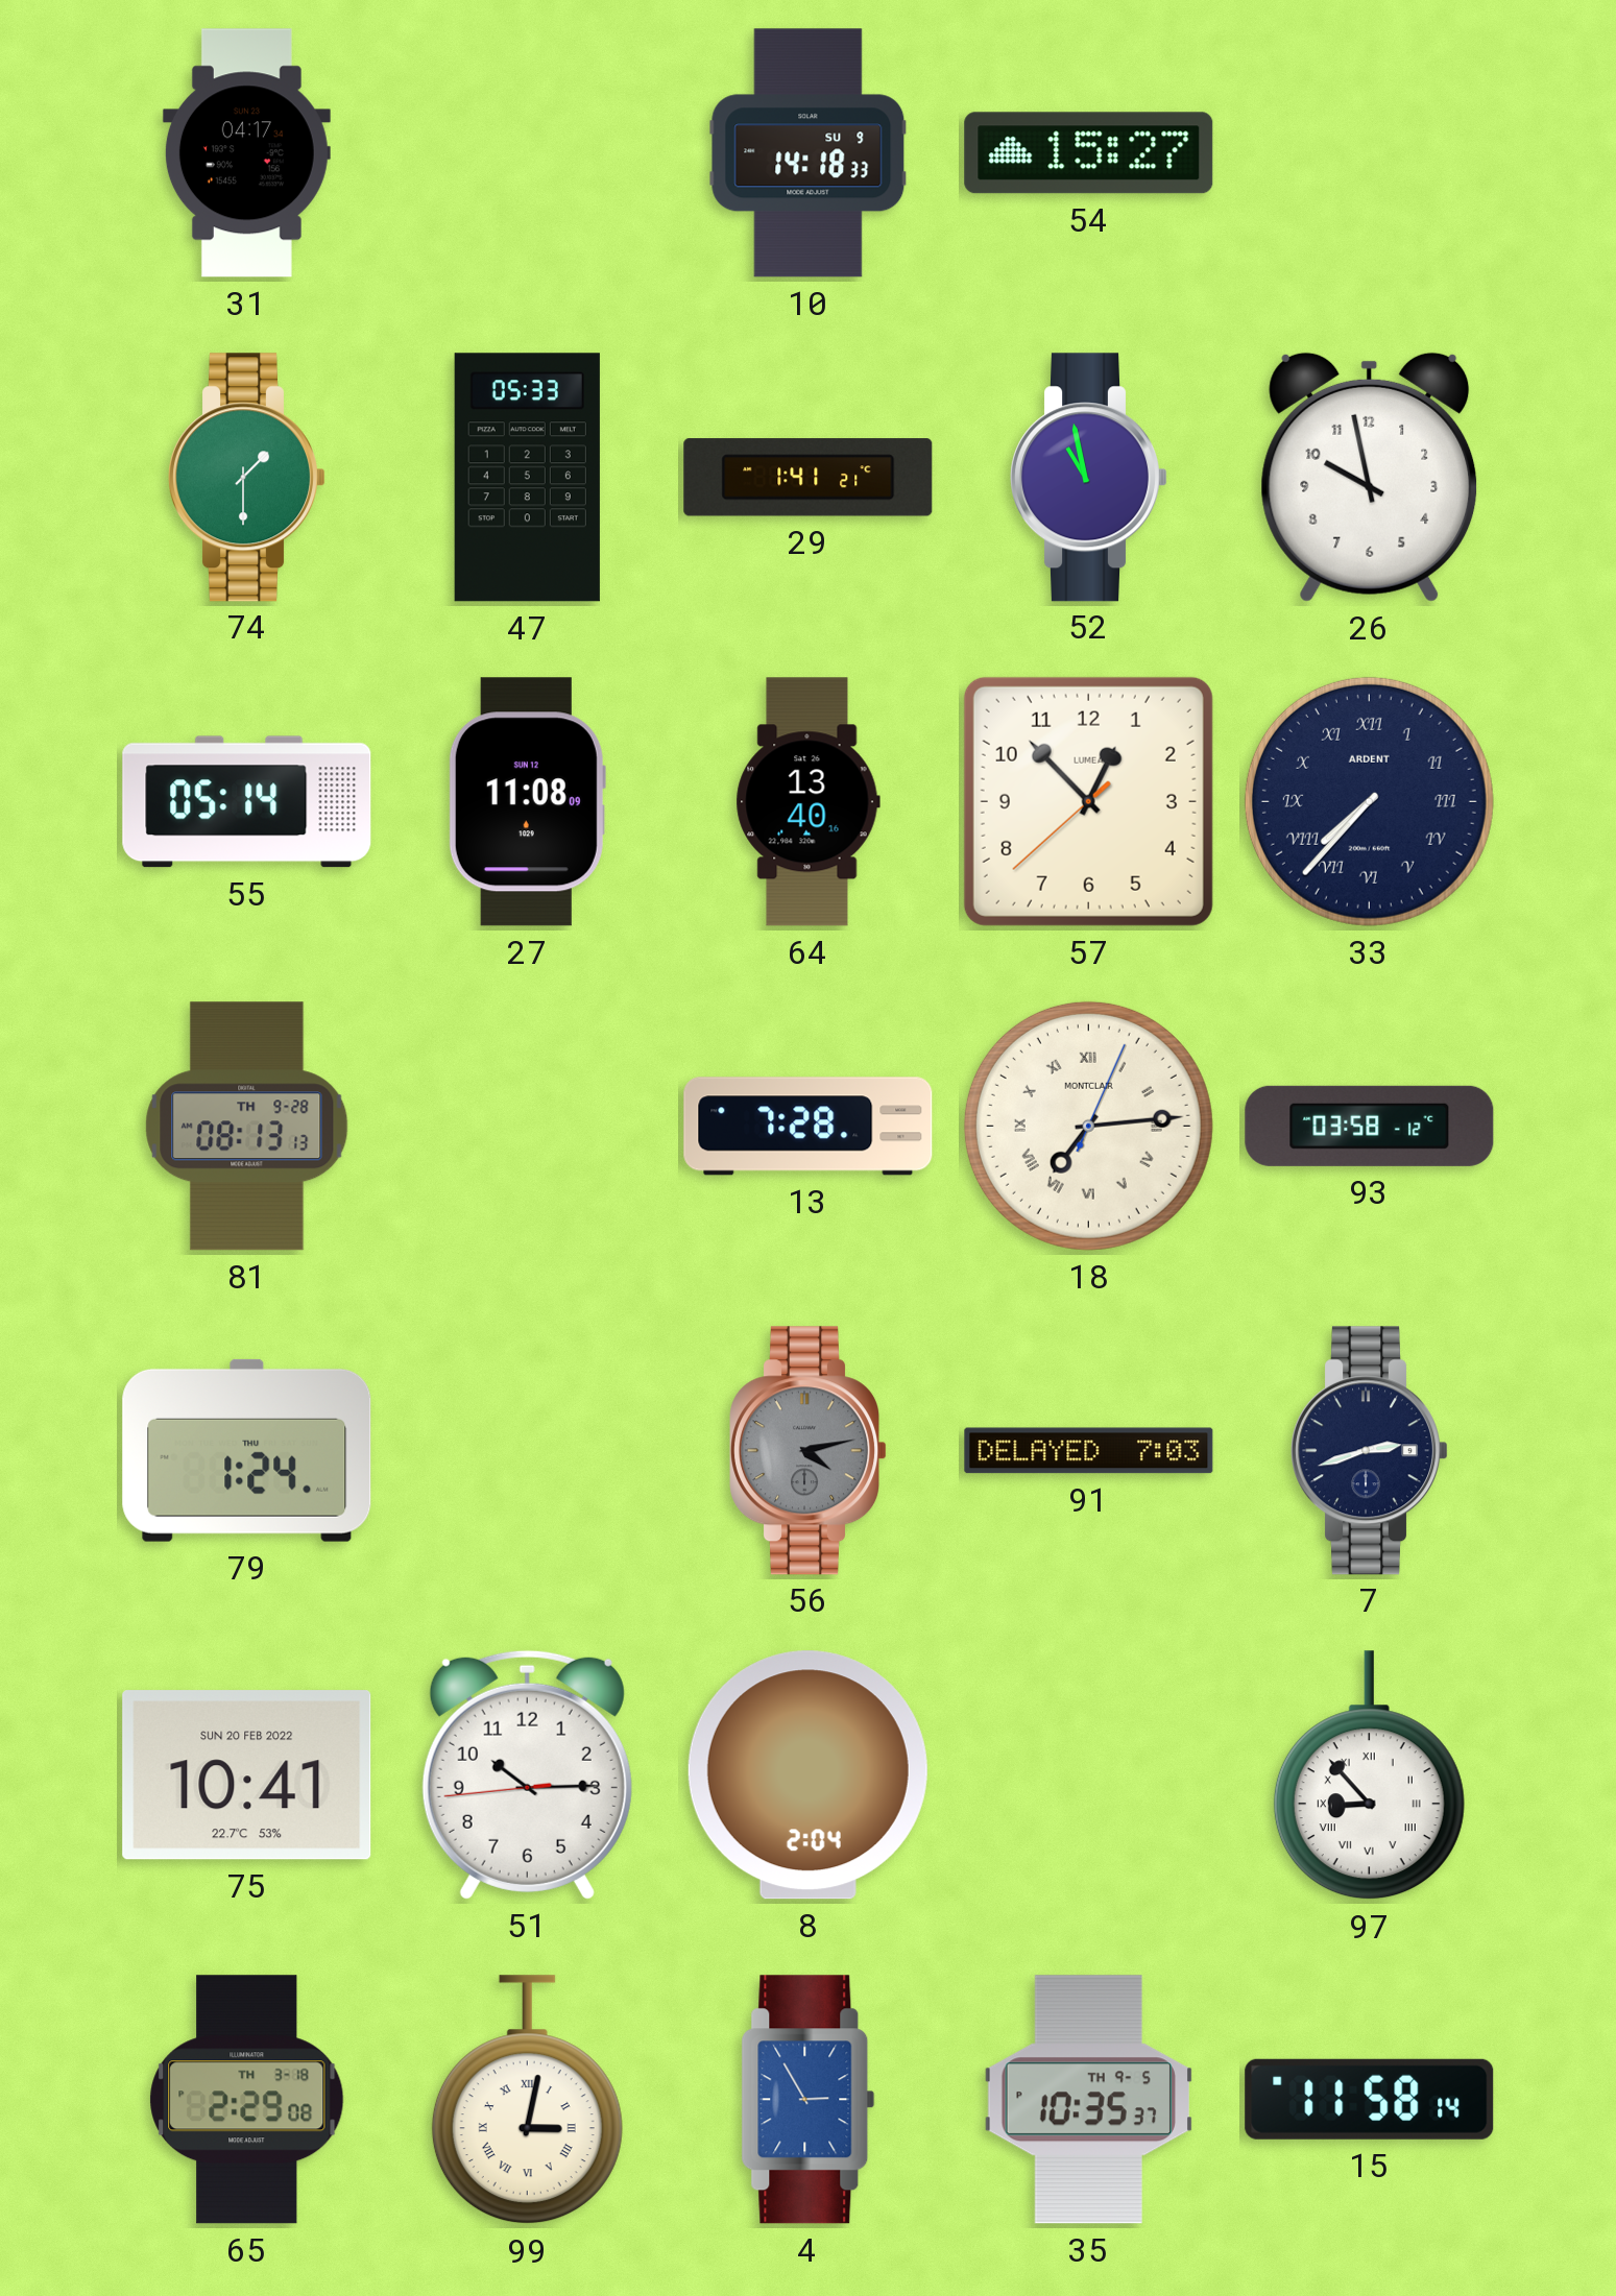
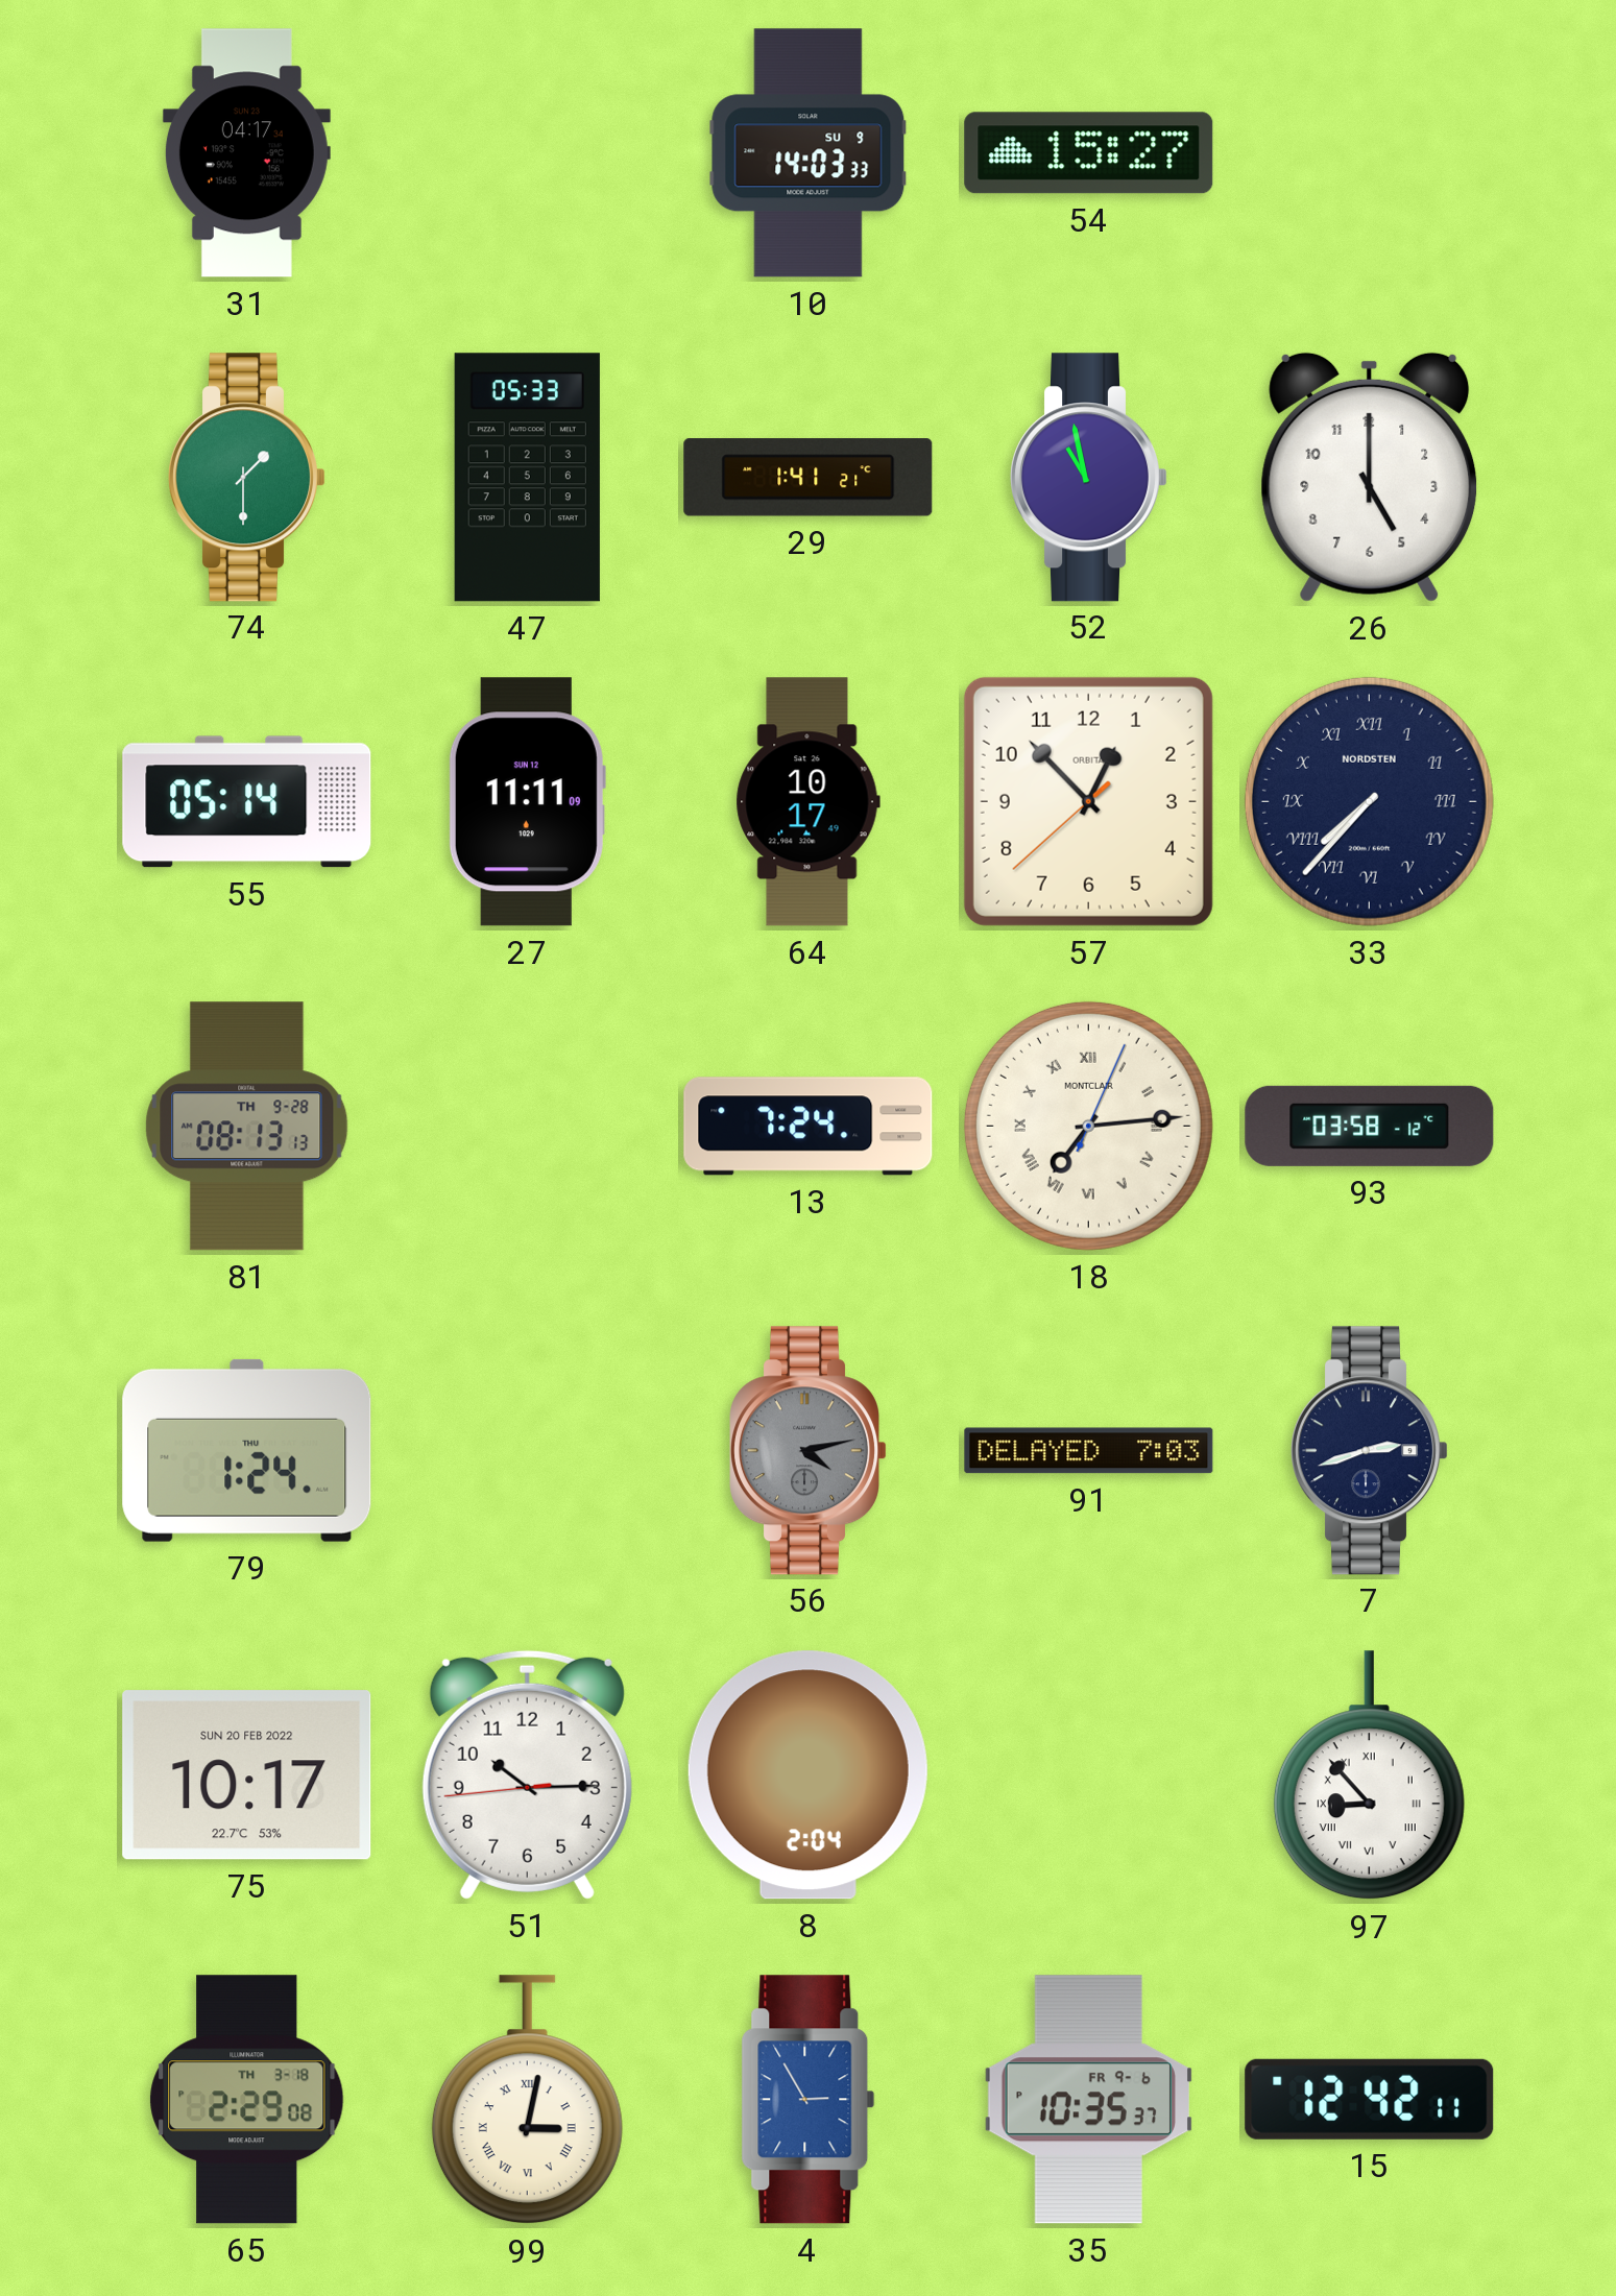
10: 14:18 -> 14:03 (809, 153)
26: 9:58 -> 5:00 (1370, 477)
27: 11:08 -> 11:11 (527, 802)
64: 13:40 -> 10:17 (807, 802)
57 brand: LUMEA -> ORBITA (1088, 801)
33 brand: ARDENT -> NORDSTEN (1369, 801)
13: 7:28 -> 7:24 (809, 1127)
75: 10:41 -> 10:17 (247, 1775)
35 date: TH 9-5 -> FR 9-6 (1088, 2100)
15: 11:58 -> 12:42 (1370, 2099)
